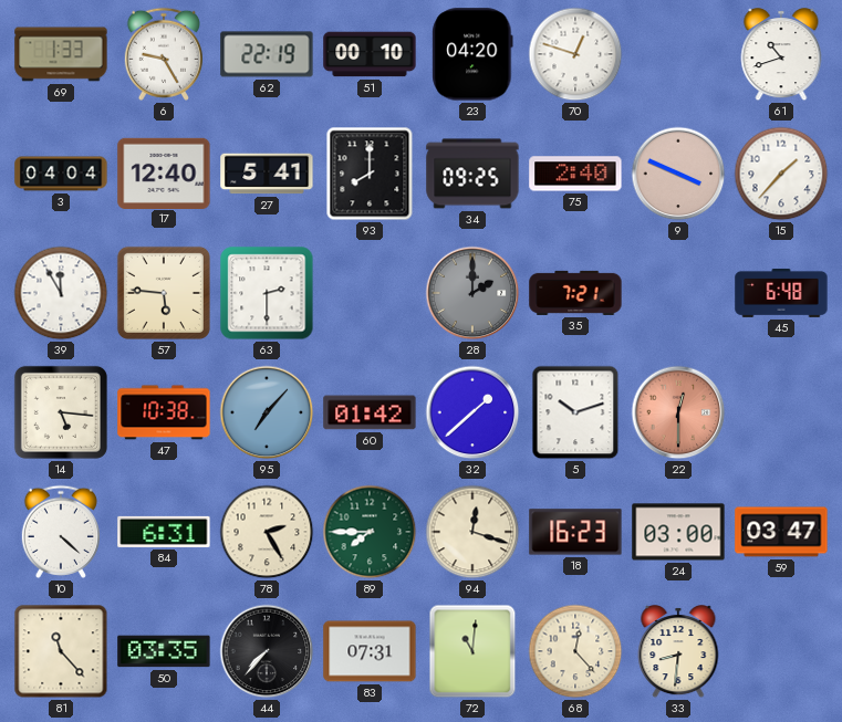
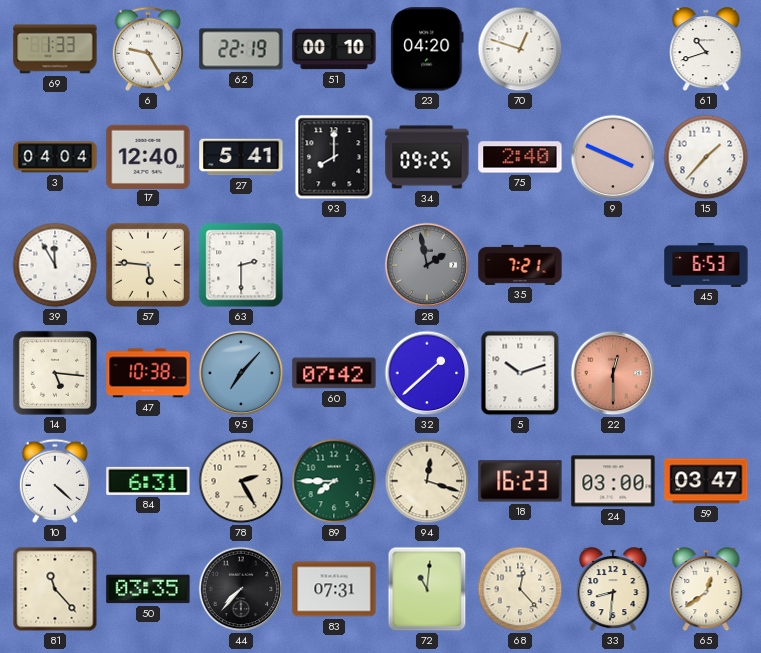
28: 2:00 -> 1:58 (427, 265)
45: 6:48 -> 6:53 (706, 265)
60: 01:42 -> 07:42 (334, 373)
65: none -> 12:39 (706, 590)
